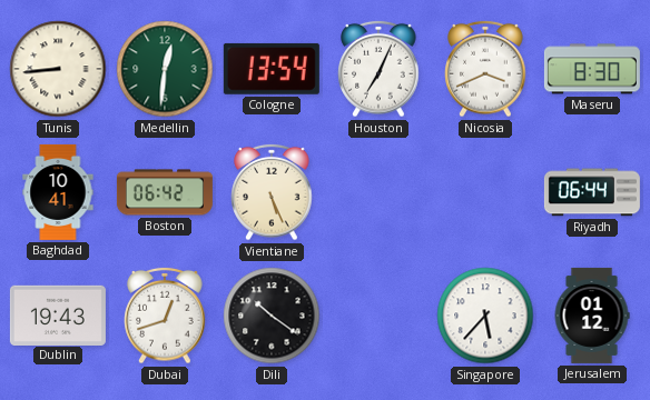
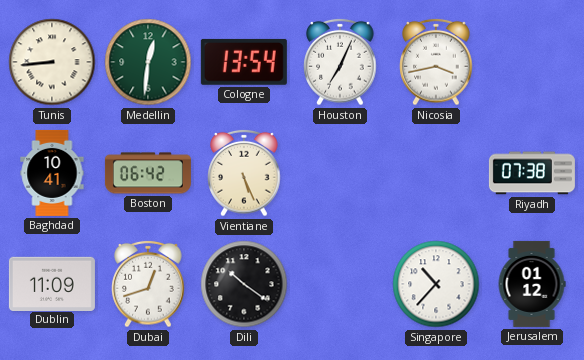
Nicosia: 3:41 -> 3:43 (436, 62)
Maseru: 8:30 -> none (592, 69)
Riyadh: 06:44 -> 07:38 (532, 173)
Dublin: 19:43 -> 11:09 (52, 283)
Singapore: 5:37 -> 10:37 (436, 284)
